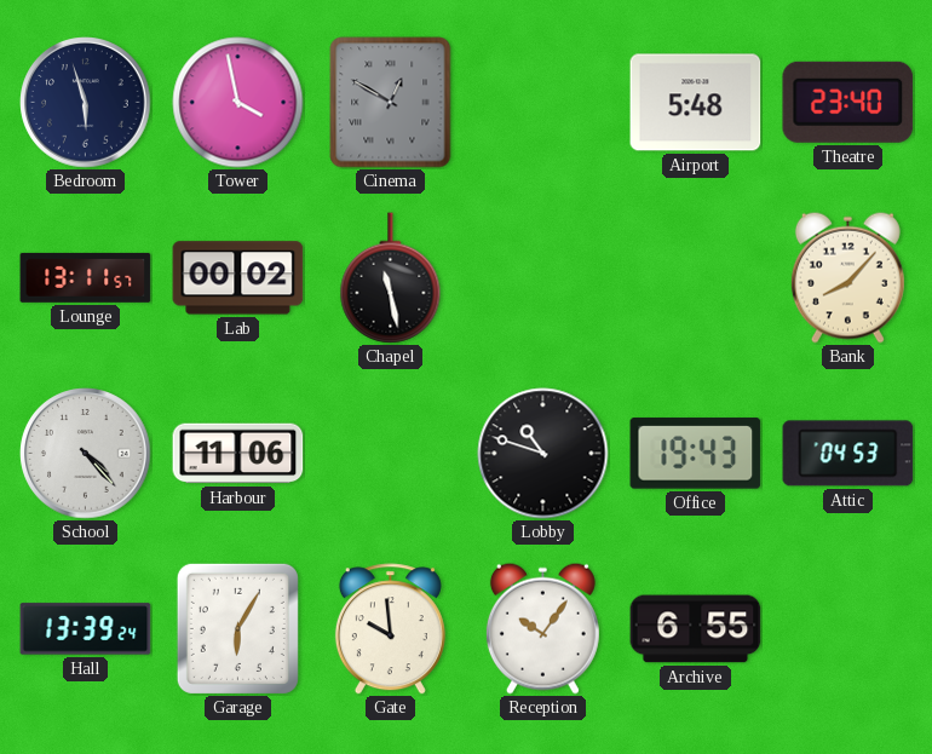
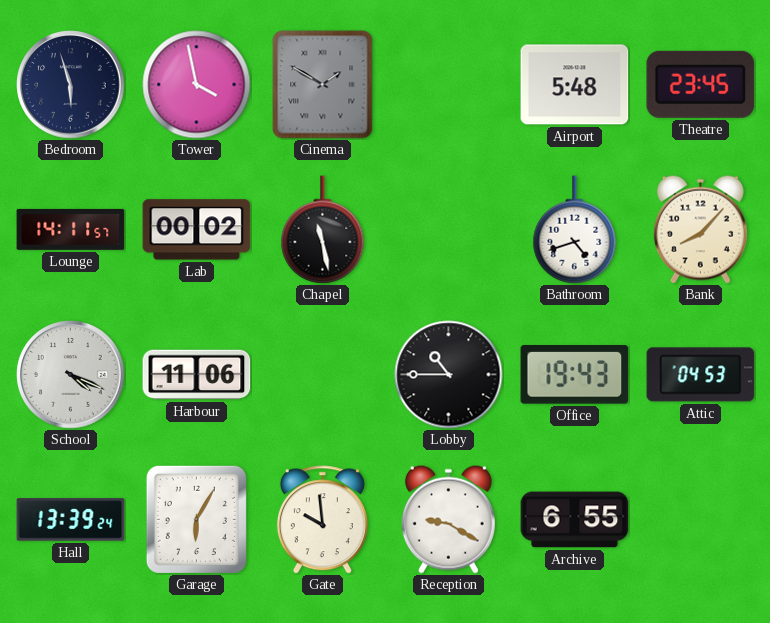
Cinema: 12:50 -> 1:50 (323, 85)
Theatre: 23:40 -> 23:45 (701, 84)
Lounge: 13:11 -> 14:11 (71, 229)
Bathroom: none -> 4:42 (575, 230)
School: 4:23 -> 4:19 (71, 375)
Lobby: 10:48 -> 10:45 (449, 375)
Reception: 10:06 -> 9:20 (448, 519)
